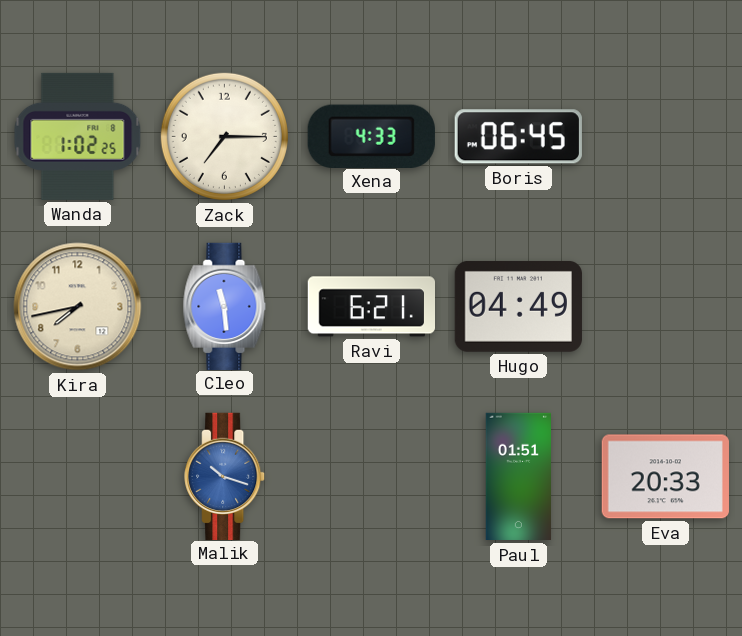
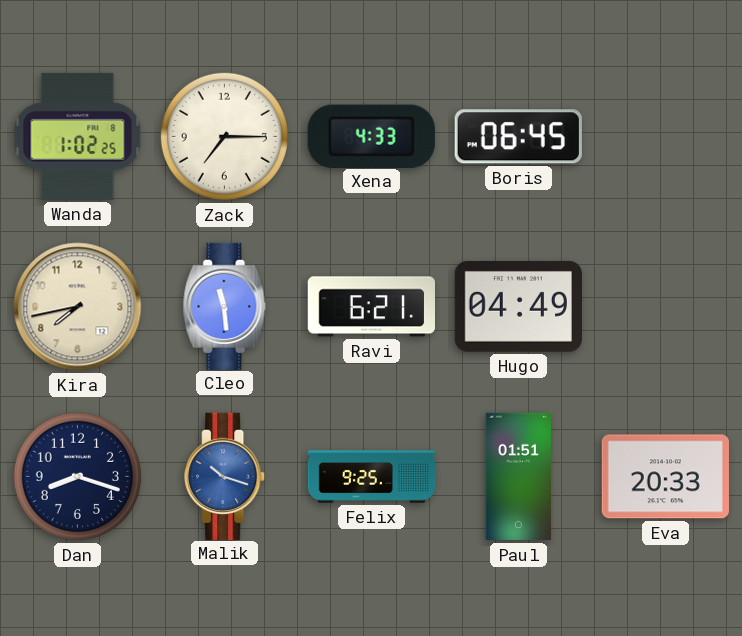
Dan: none -> 8:18 (77, 476)
Felix: none -> 9:25 (372, 477)
